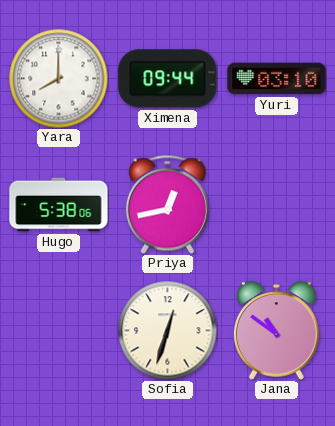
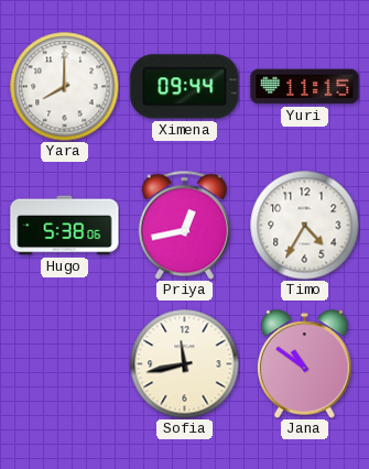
Yuri: 03:10 -> 11:15 (305, 87)
Timo: none -> 4:35 (305, 226)
Sofia: 12:33 -> 11:43 (185, 364)
